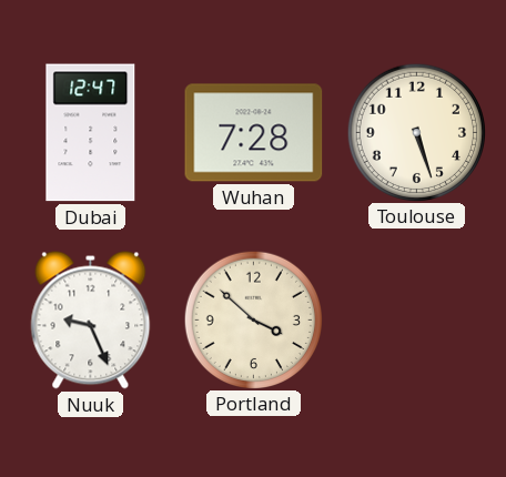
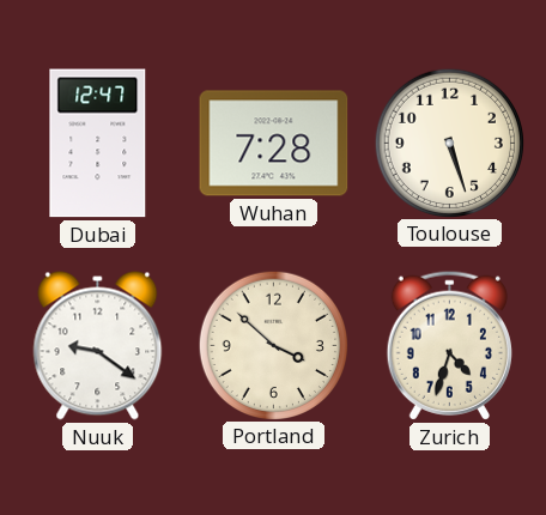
Nuuk: 9:26 -> 9:21 (98, 346)
Zurich: none -> 4:33 (449, 345)
